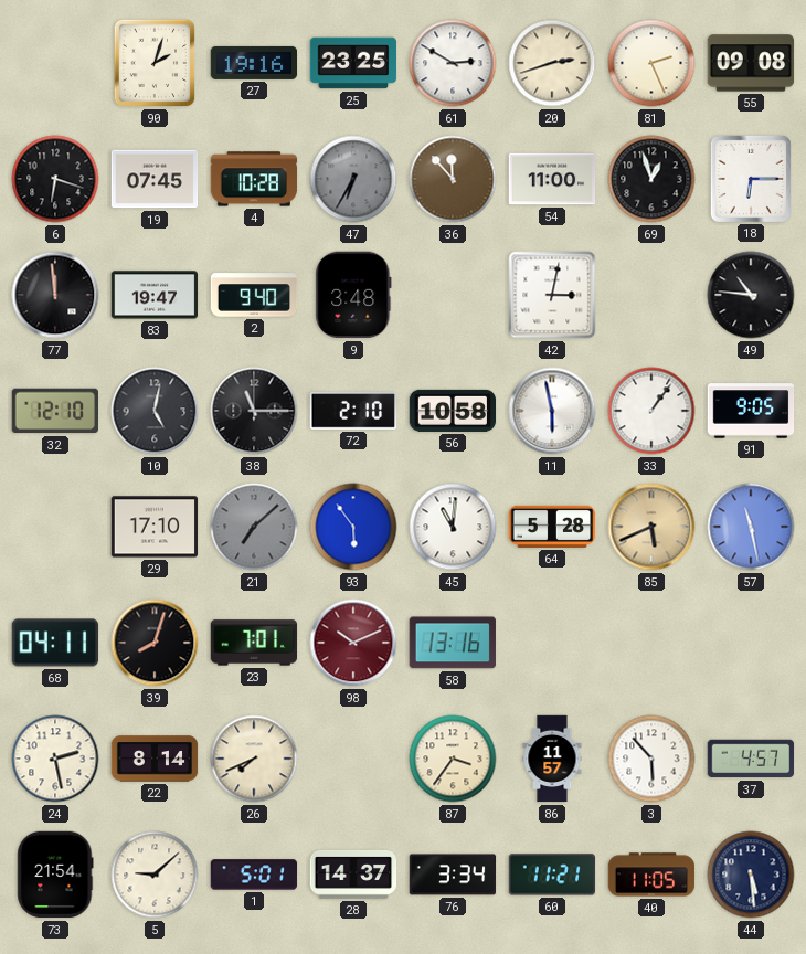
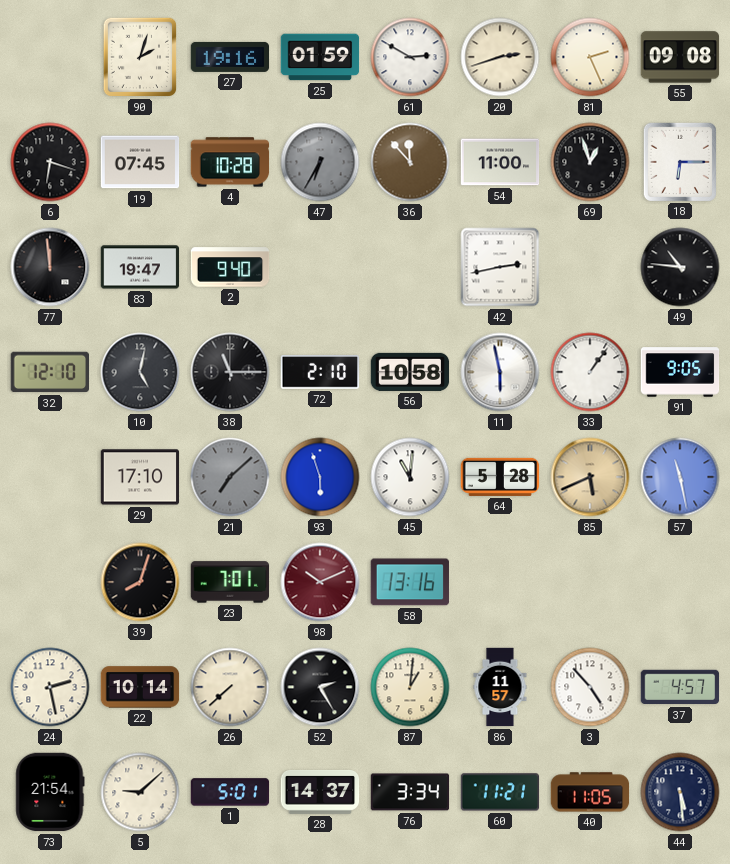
25: 23:25 -> 01:59 (320, 57)
9: 3:48 -> none (353, 295)
42: 3:02 -> 2:43 (500, 267)
93: 5:54 -> 5:57 (320, 477)
68: 04:11 -> none (55, 643)
22: 8:14 -> 10:14 (140, 687)
26: 7:41 -> 7:38 (230, 687)
52: none -> 2:25 (320, 687)
87: 3:36 -> 1:01 (410, 687)
3: 5:53 -> 4:53 (590, 687)
